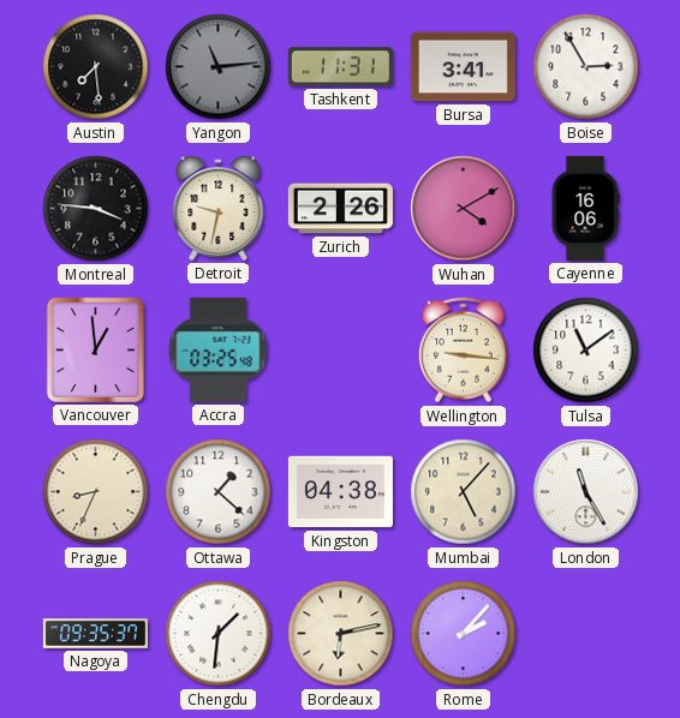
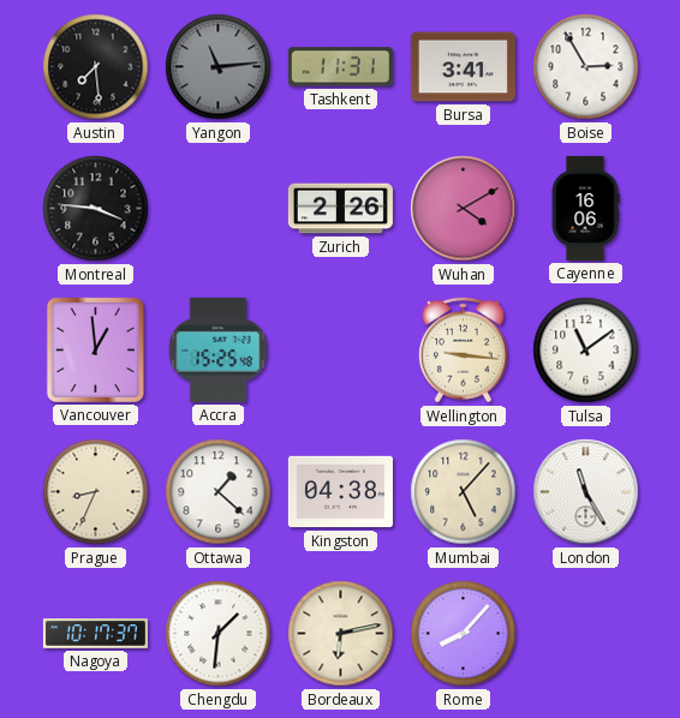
Detroit: 9:32 -> none (219, 208)
Accra: 03:25 -> 15:25 (219, 349)
Nagoya: 09:35 -> 10:17 (95, 634)
Rome: 2:07 -> 8:07 (464, 634)
